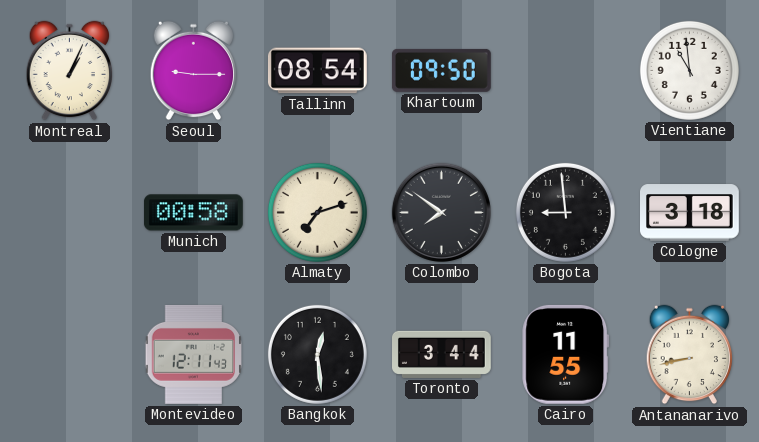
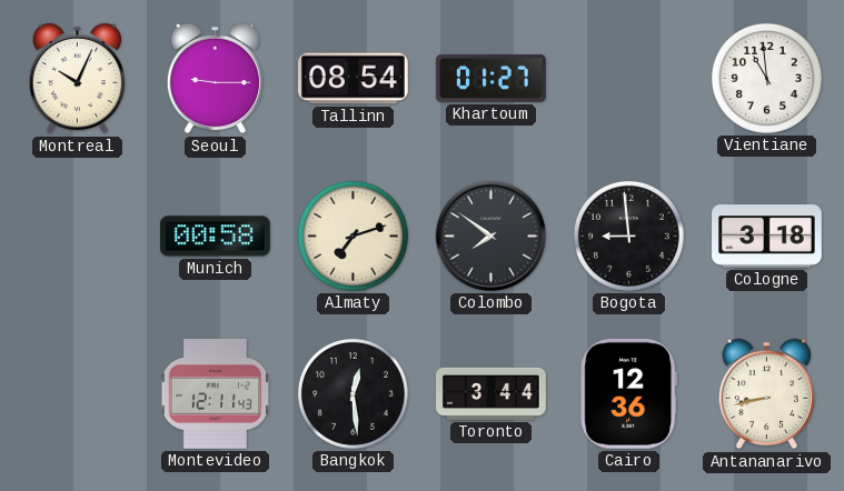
Montreal: 1:04 -> 10:04 (77, 79)
Khartoum: 09:50 -> 01:27 (490, 78)
Cairo: 11:55 -> 12:36 (629, 393)
